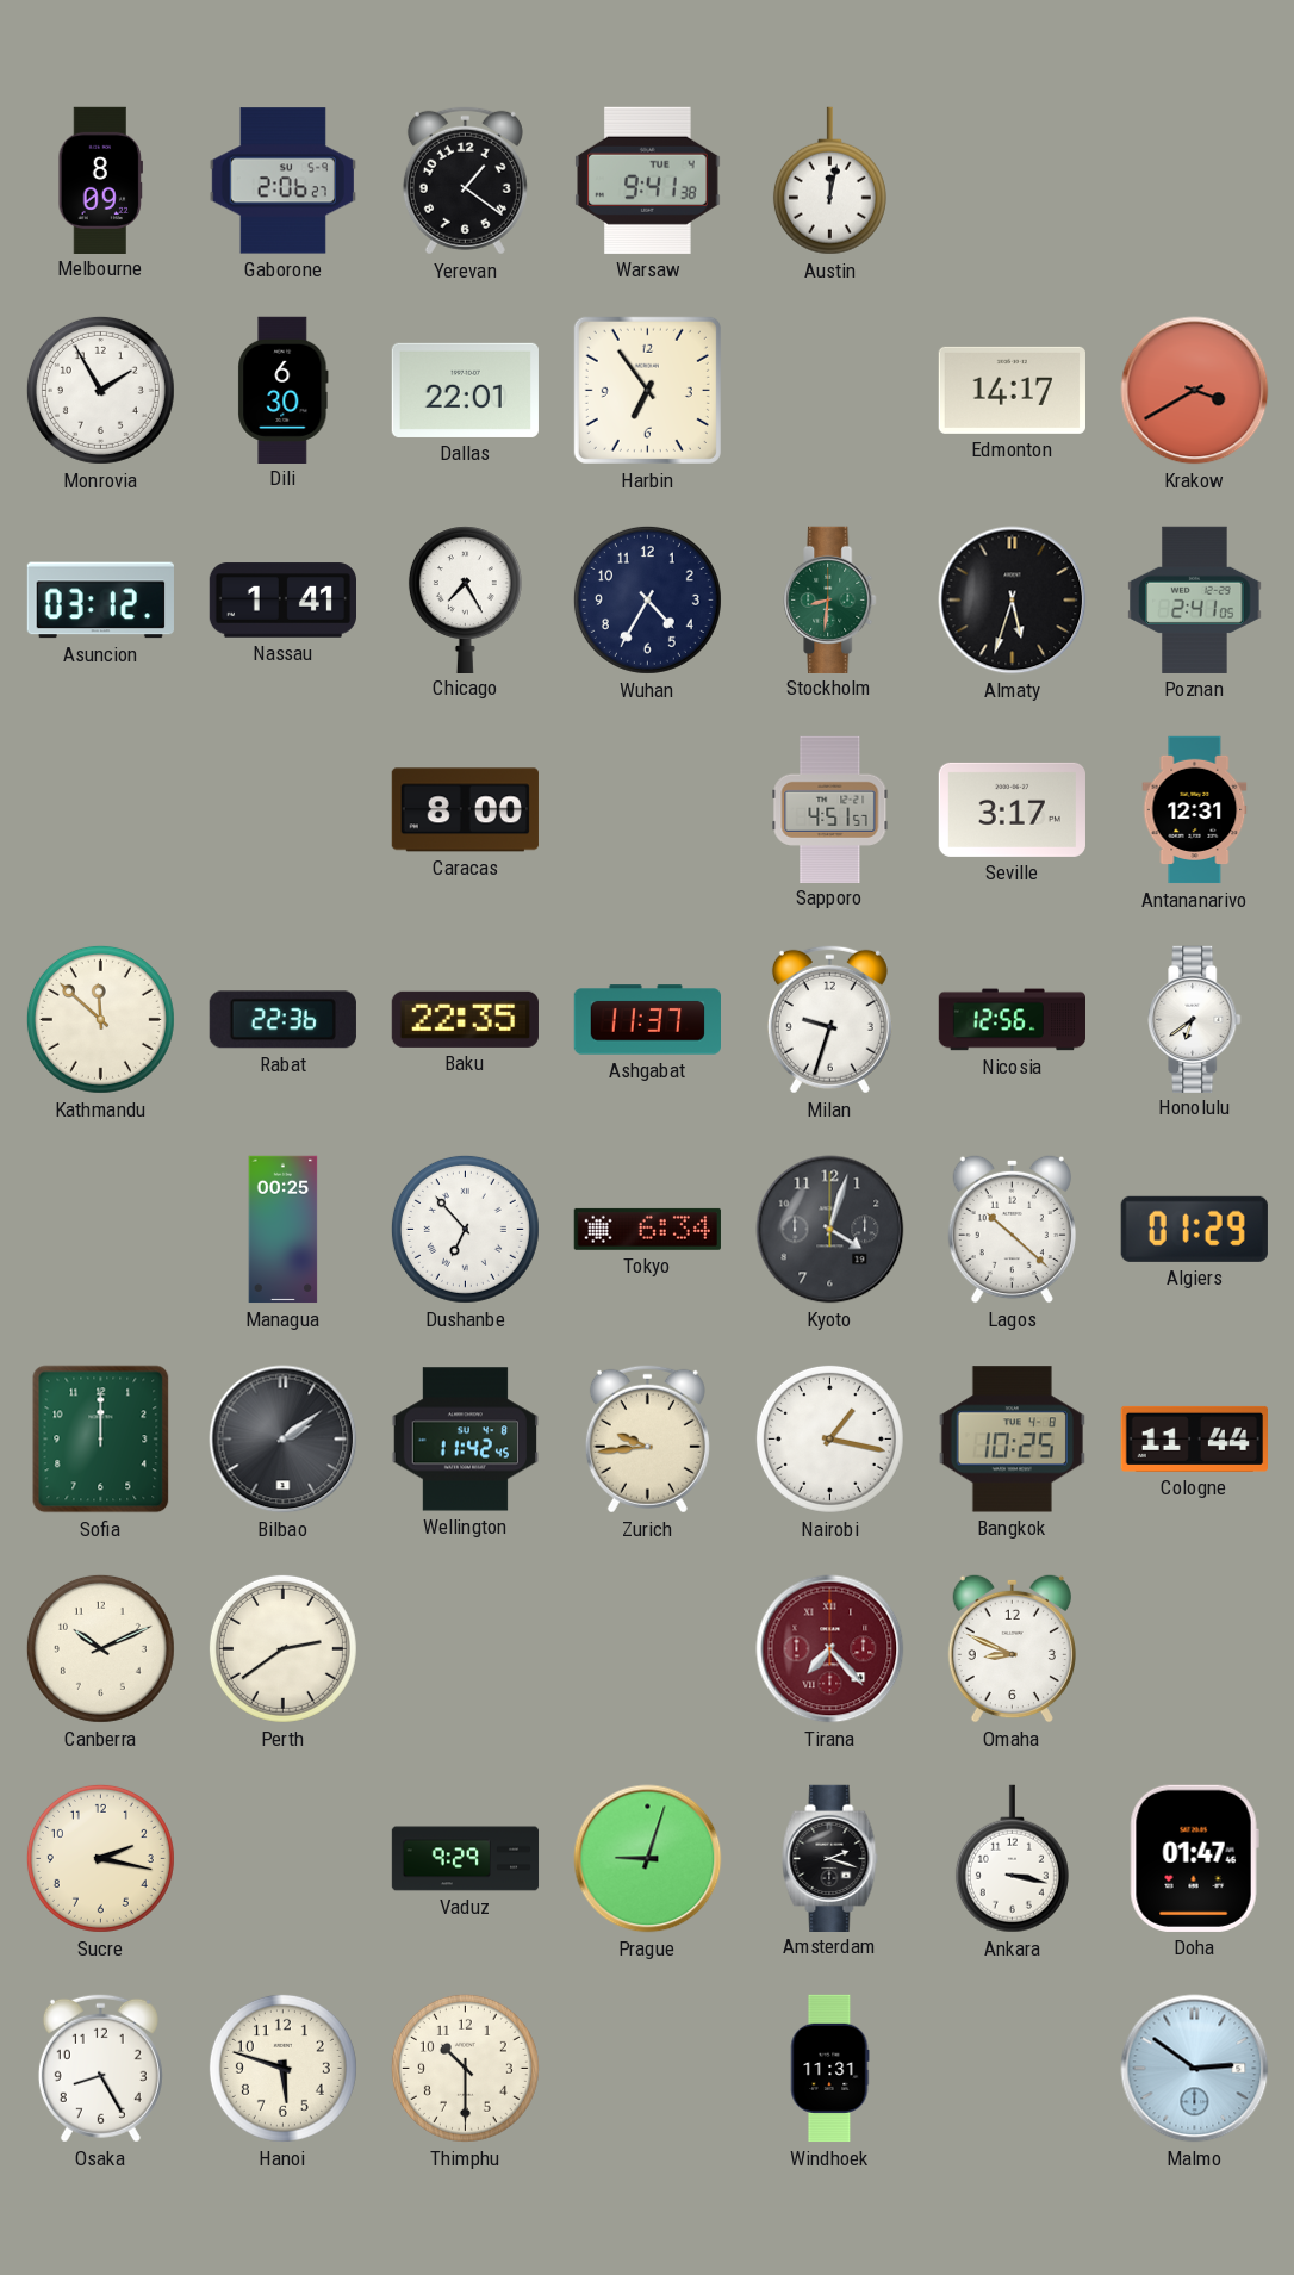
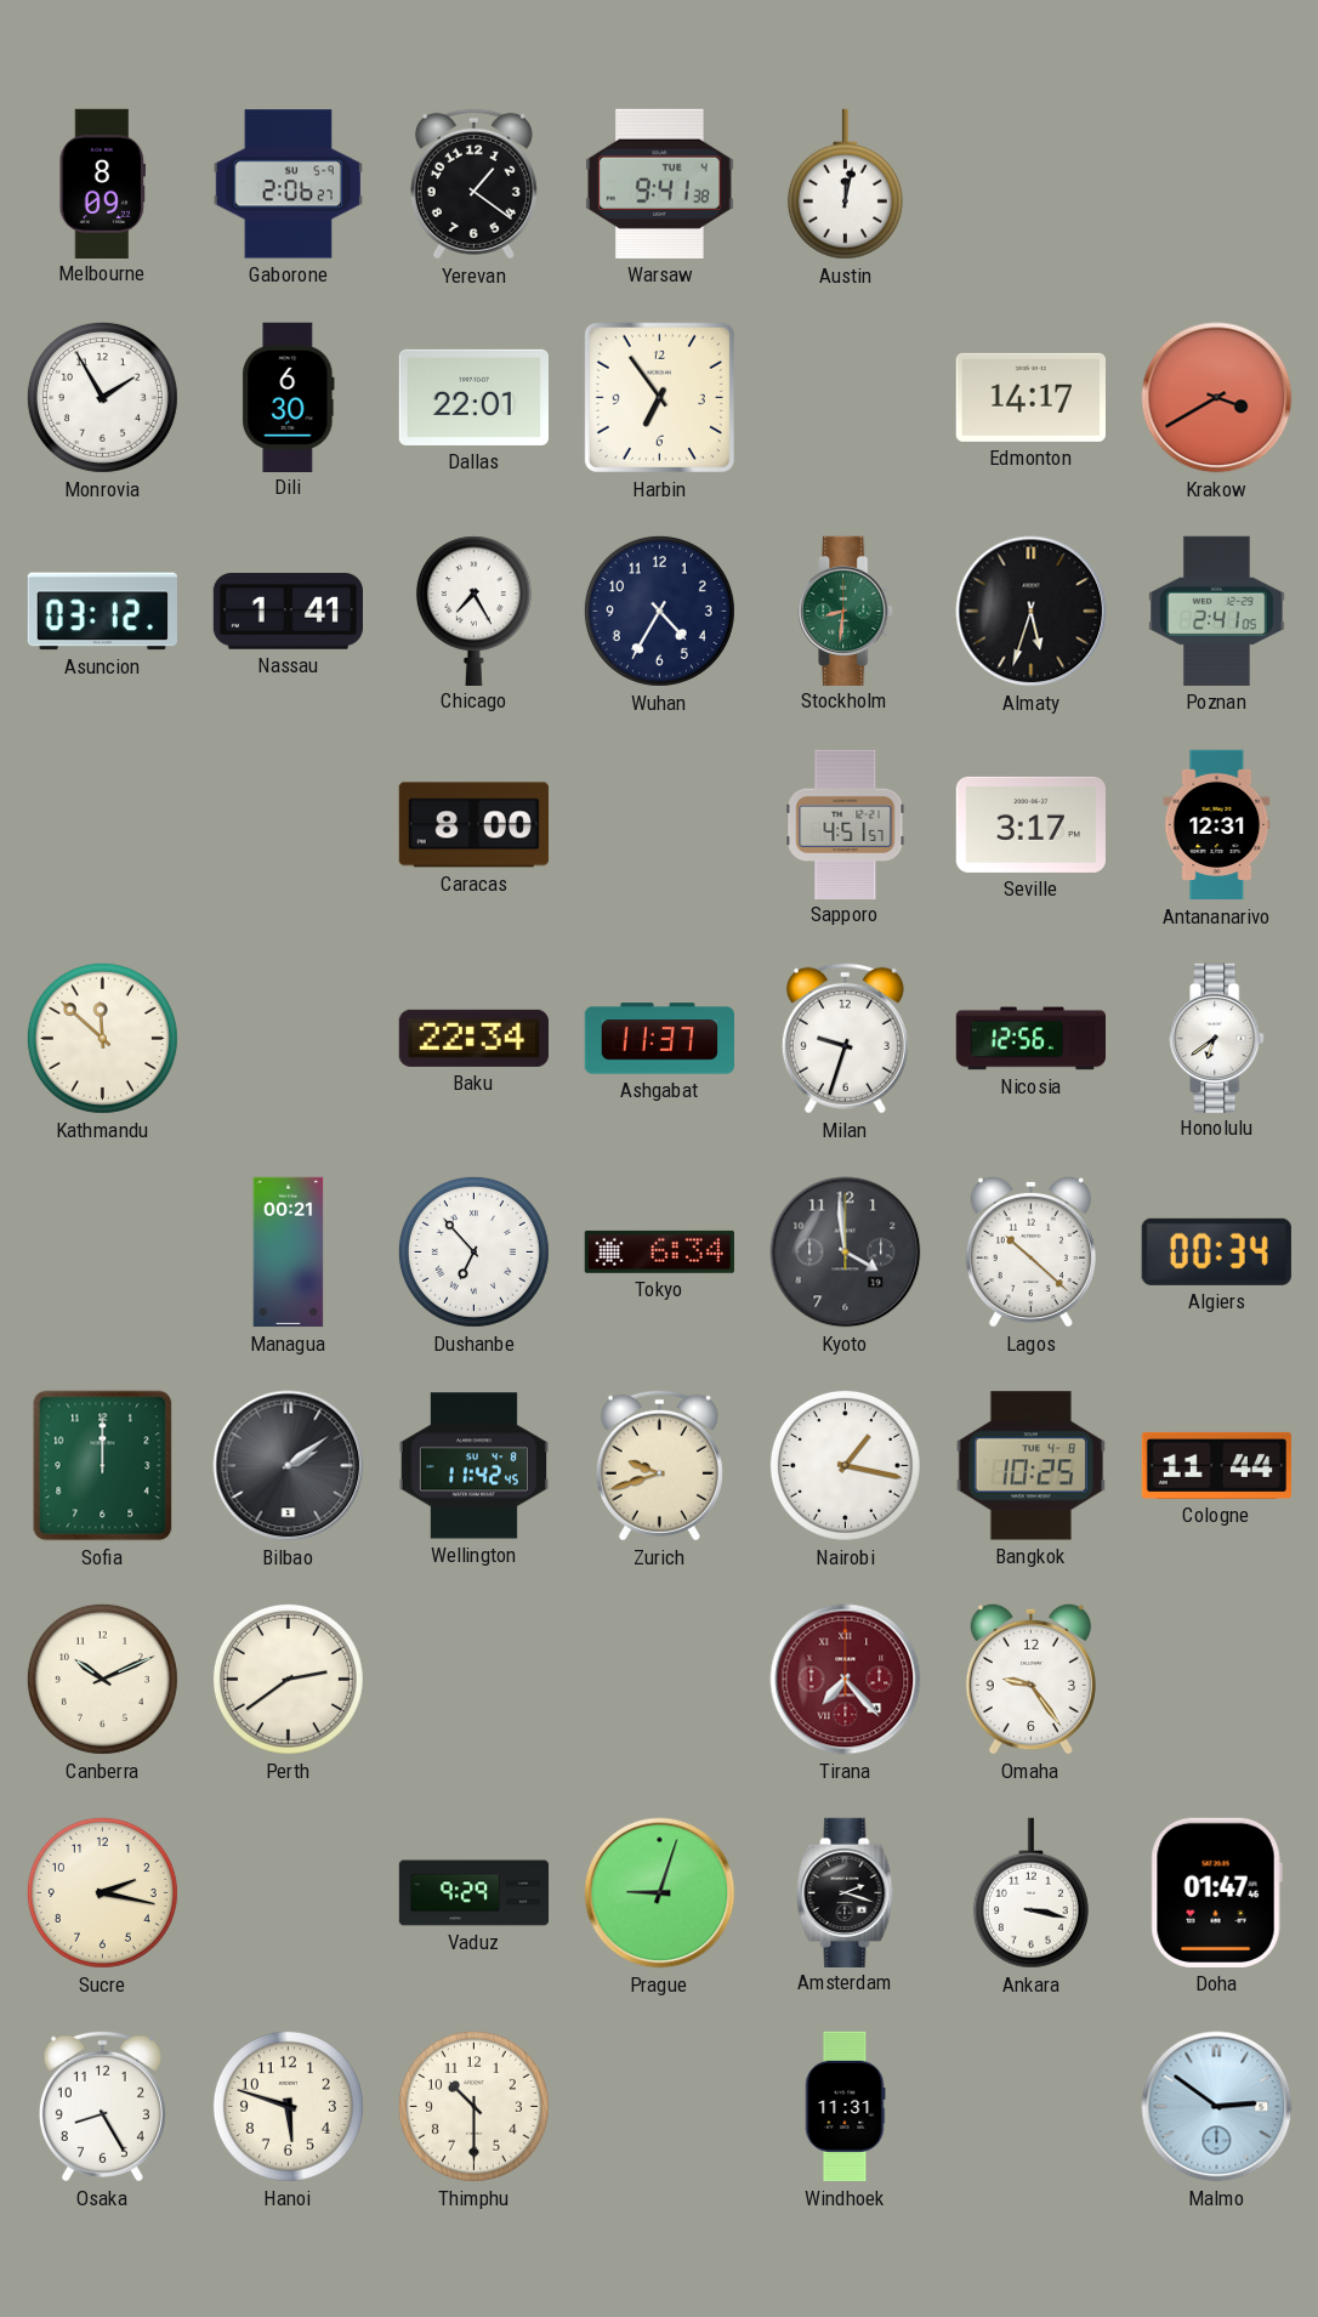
Rabat: 22:36 -> none (282, 1020)
Baku: 22:35 -> 22:34 (473, 1038)
Managua: 00:25 -> 00:21 (289, 1253)
Kyoto: 4:03 -> 3:59 (846, 1253)
Algiers: 01:29 -> 00:34 (1216, 1251)
Zurich: 9:44 -> 9:42 (659, 1465)
Omaha: 8:49 -> 9:24 (1030, 1679)
